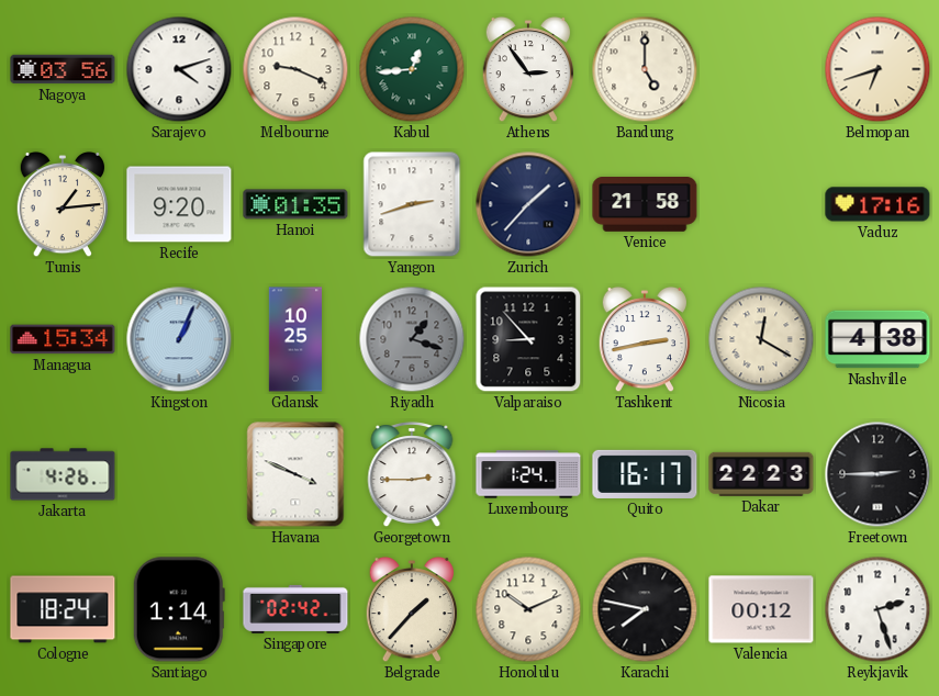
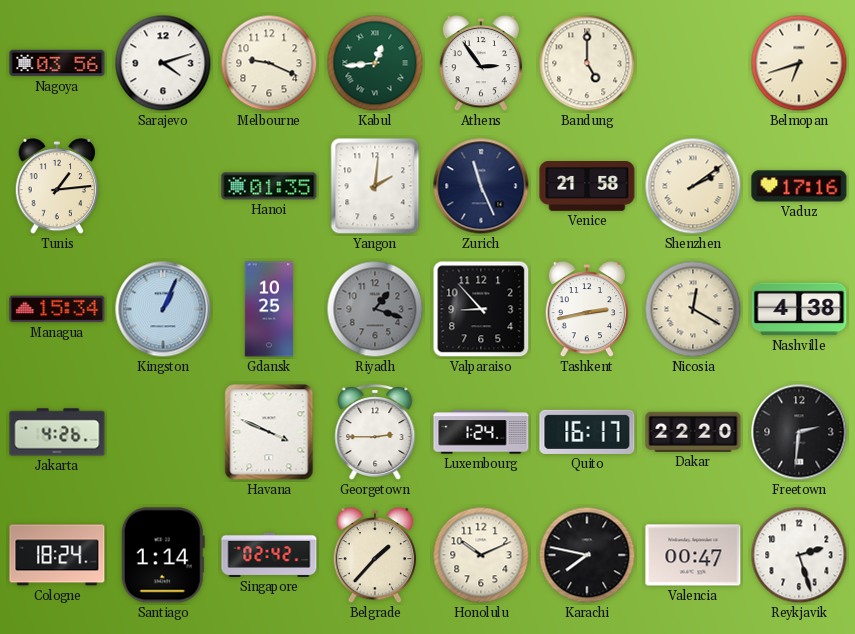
Recife: 9:20 -> none (179, 204)
Yangon: 2:42 -> 2:01 (375, 186)
Zurich: 1:37 -> 11:26 (481, 186)
Shenzhen: none -> 2:09 (693, 186)
Dakar: 22:23 -> 22:20 (693, 432)
Freetown: 2:45 -> 2:31 (799, 432)
Valencia: 00:12 -> 00:47 (693, 555)
